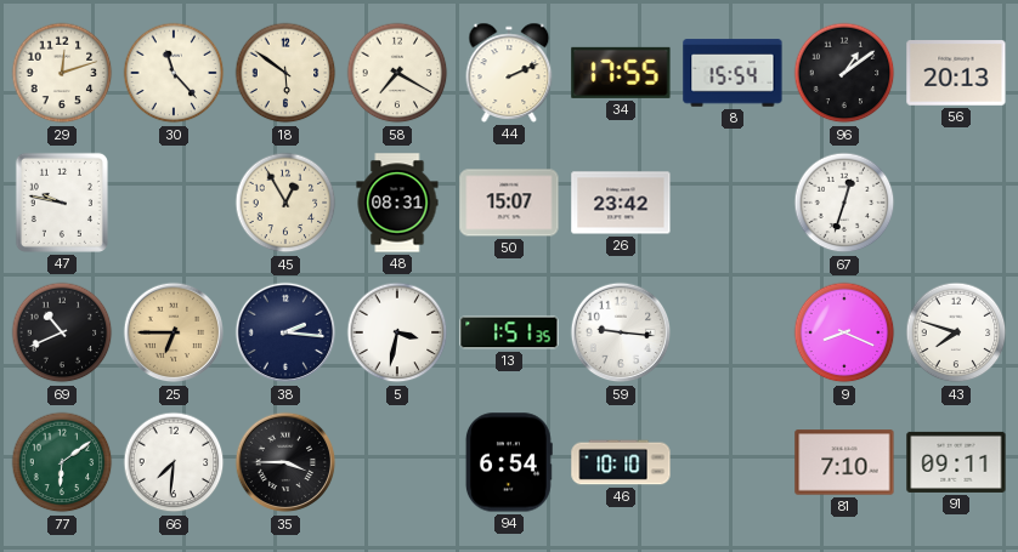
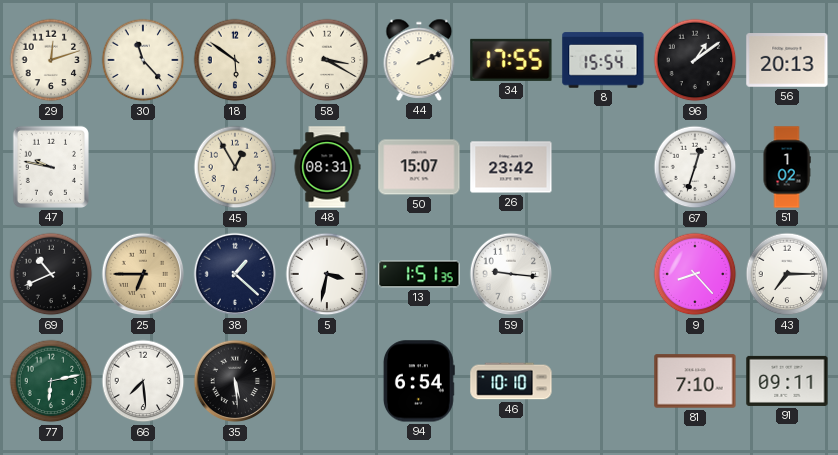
58: 7:20 -> 3:20 (327, 60)
51: none -> 1:02 (787, 167)
38: 2:16 -> 1:22 (235, 274)
9: 8:19 -> 8:23 (695, 274)
43: 7:48 -> 7:15 (787, 274)
77: 6:09 -> 6:13 (51, 381)
66: 7:31 -> 7:29 (143, 381)
35: 3:45 -> 5:29 (235, 381)
